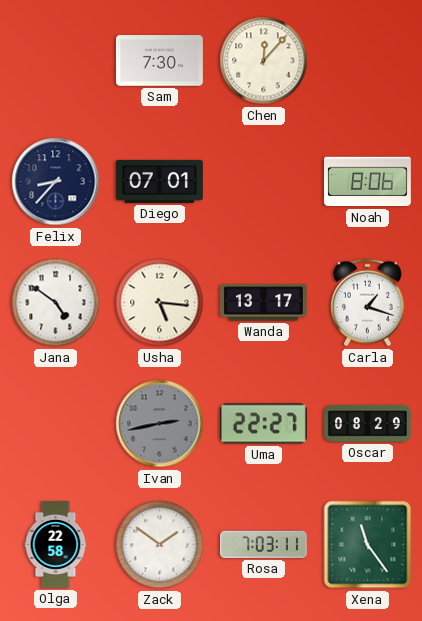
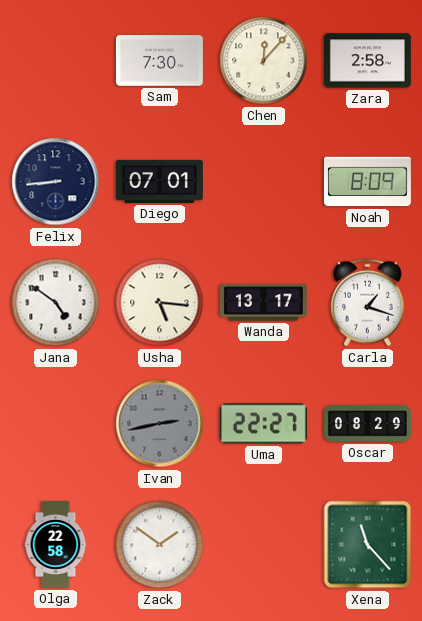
Zara: none -> 2:58 (367, 61)
Felix: 8:37 -> 8:44 (56, 182)
Noah: 8:06 -> 8:09 (367, 182)
Rosa: 7:03 -> none (263, 544)
Xena: 11:24 -> 11:23 (368, 545)
